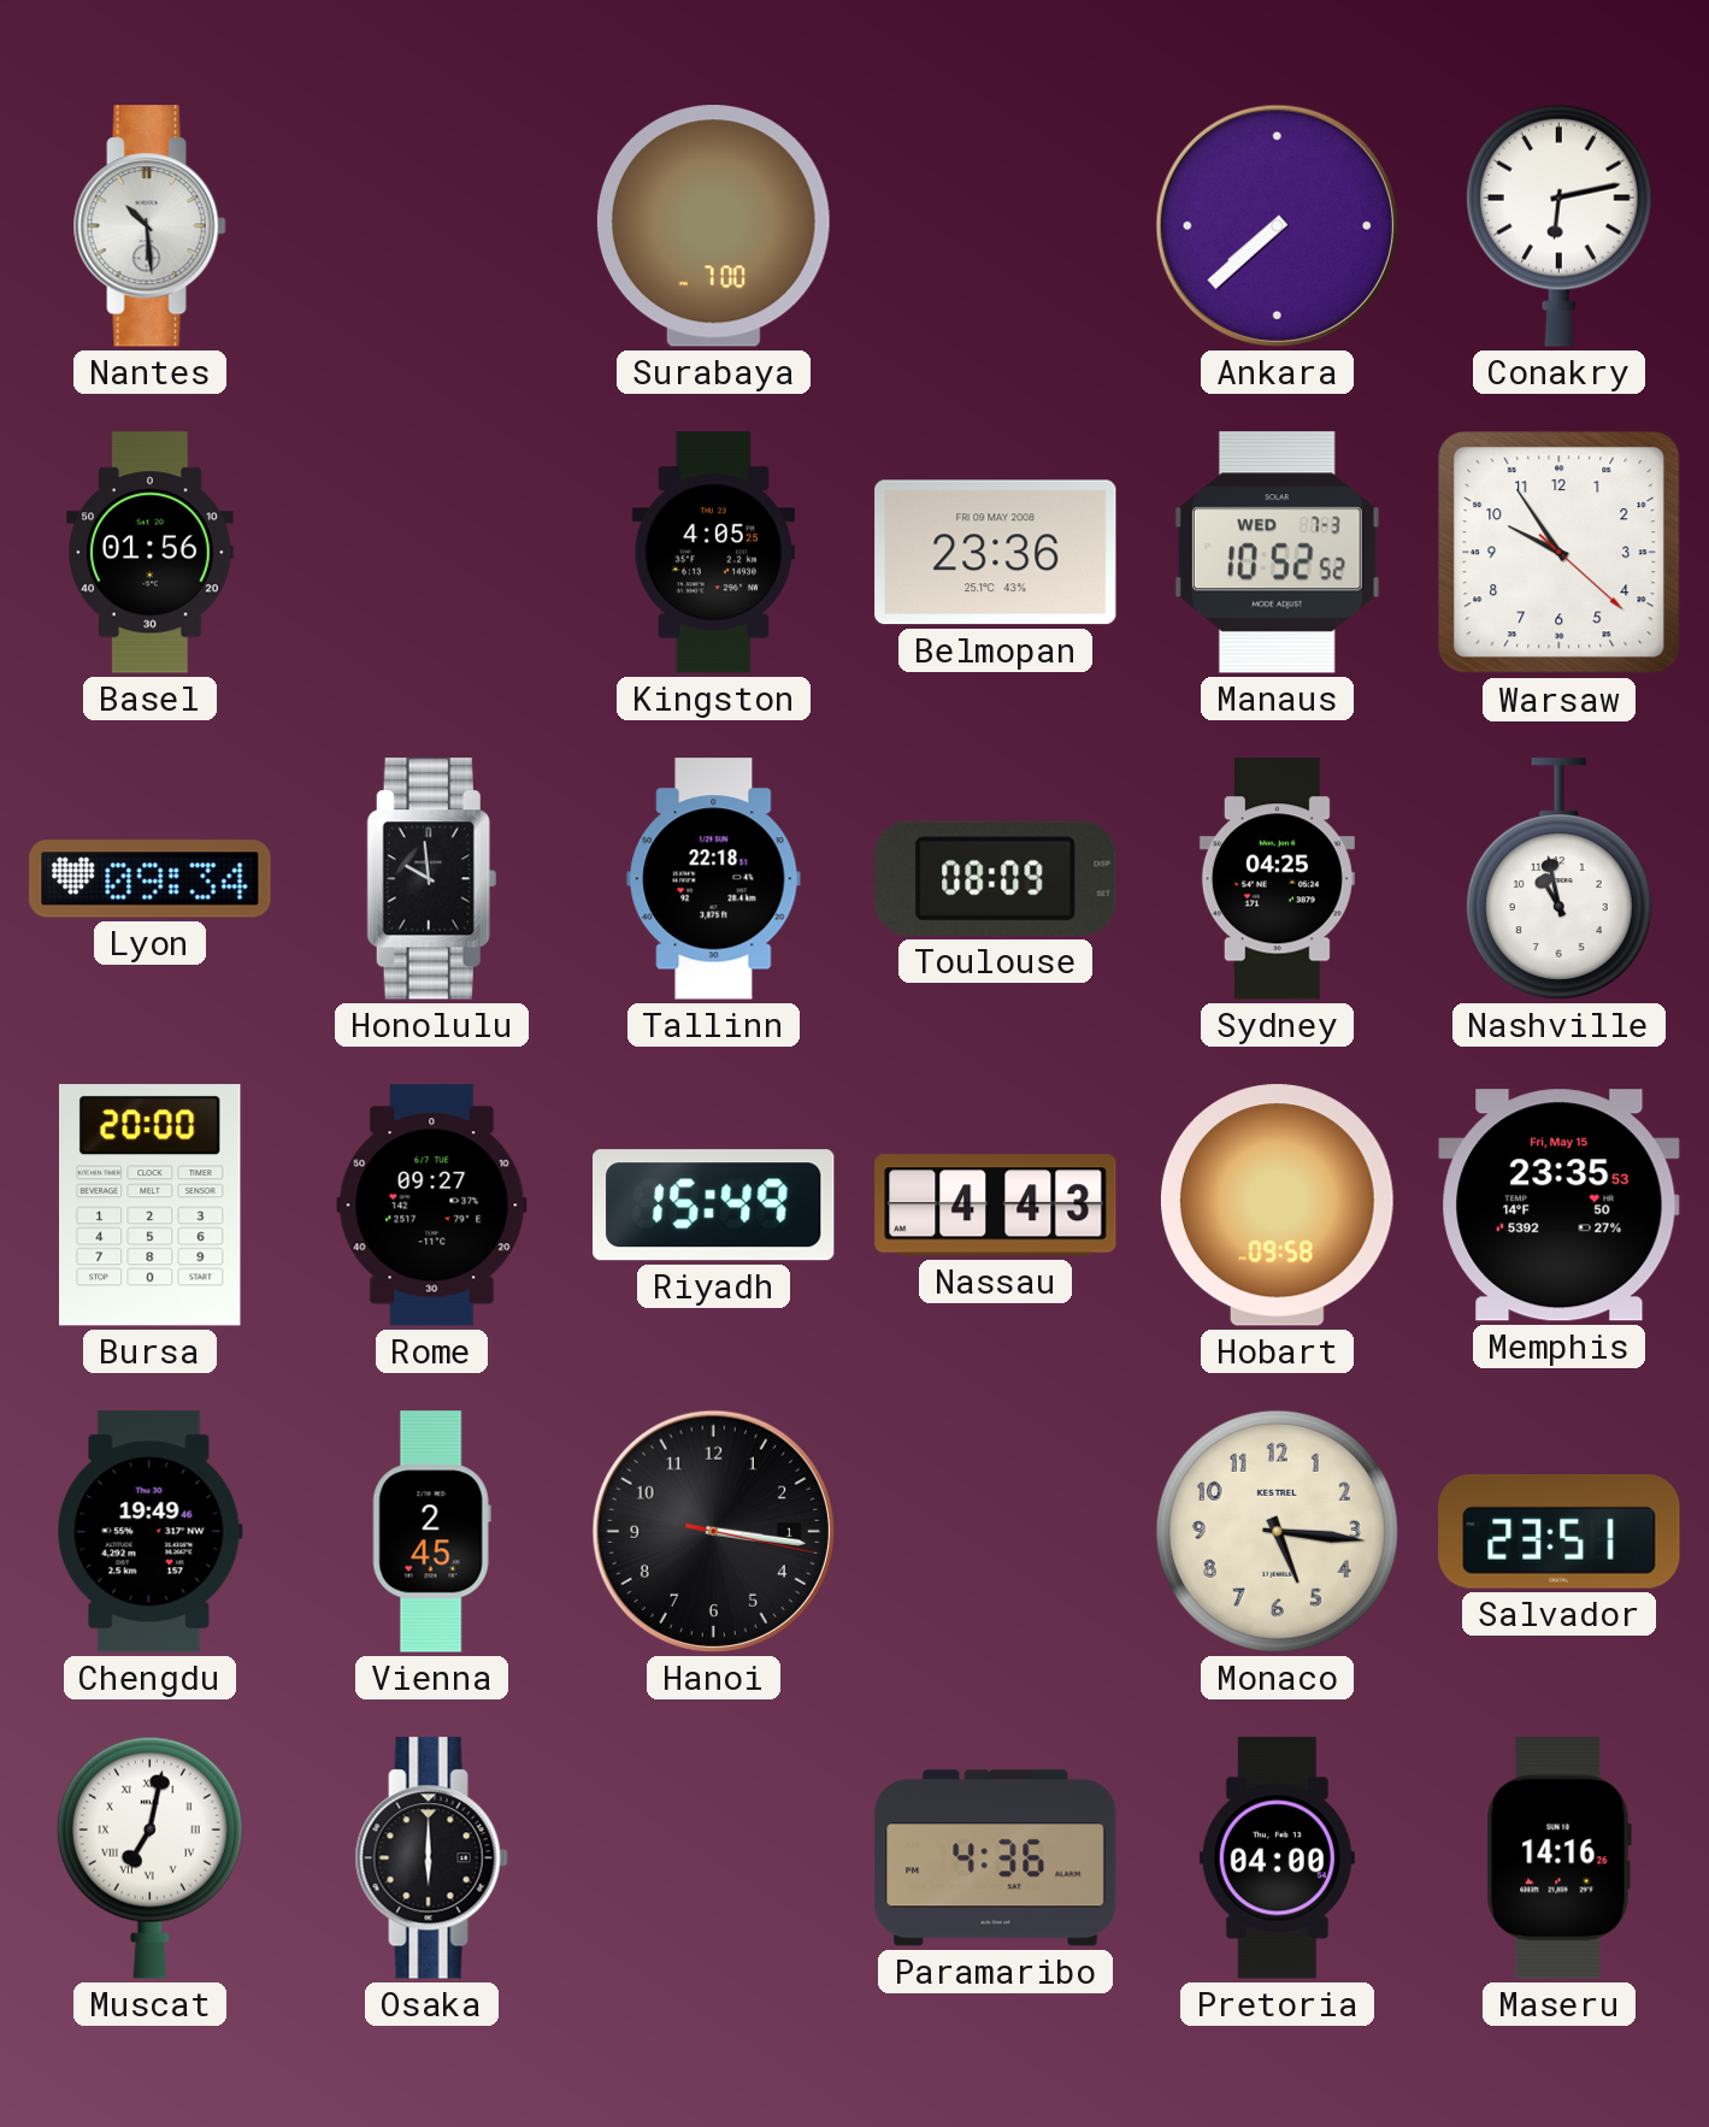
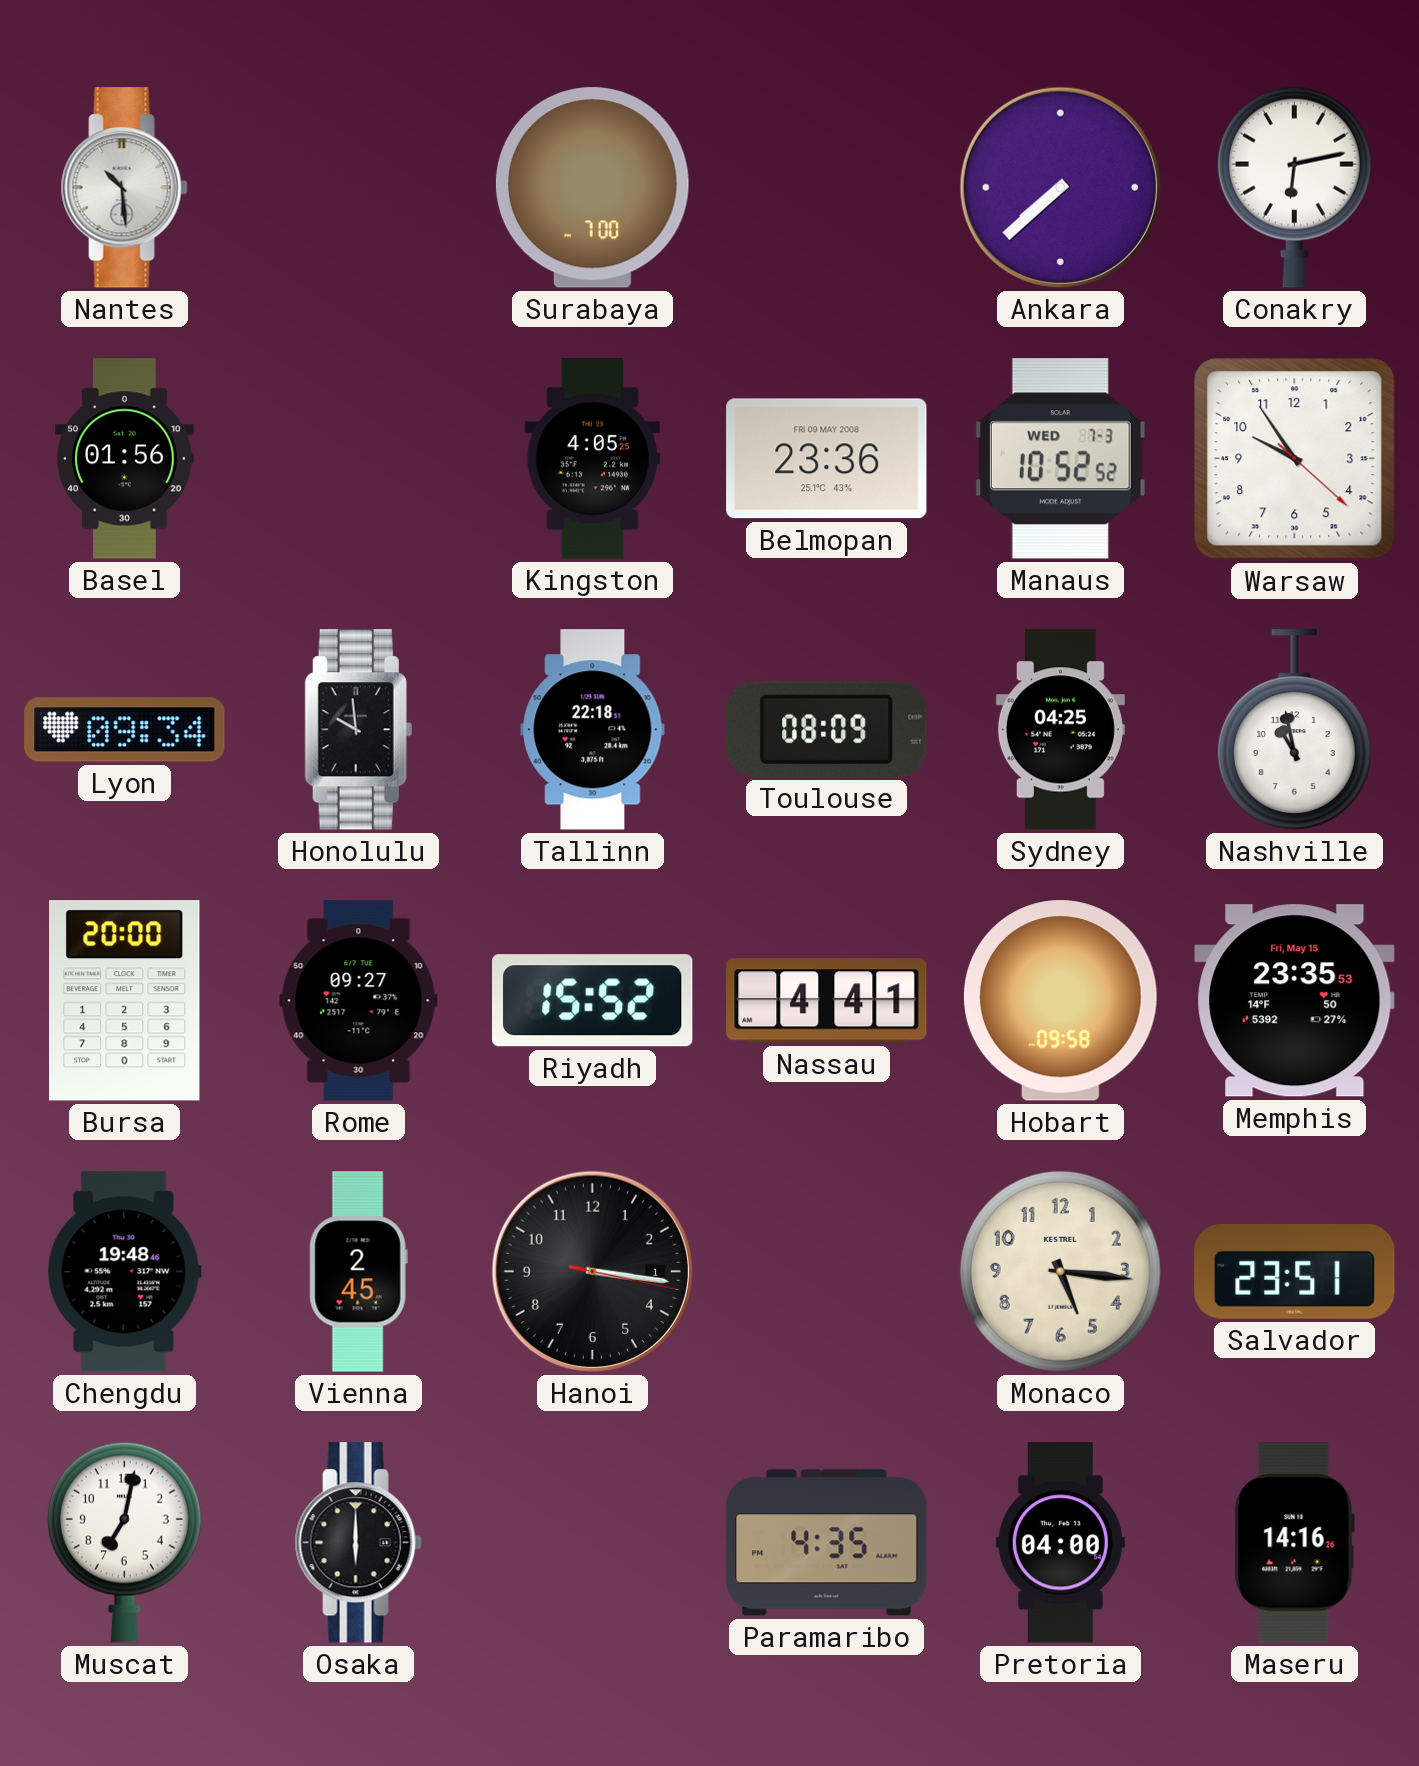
Riyadh: 15:49 -> 15:52 (593, 1001)
Nassau: 4:43 -> 4:41 (827, 1001)
Chengdu: 19:49 -> 19:48 (124, 1272)
Muscat numerals: Roman -> Arabic (124, 1542)
Paramaribo: 4:36 -> 4:35 (827, 1543)
